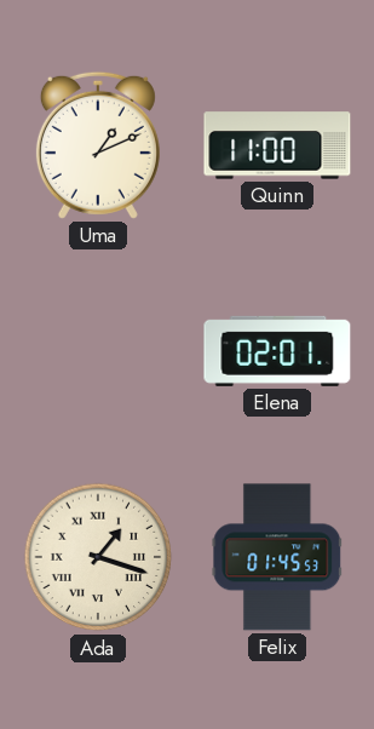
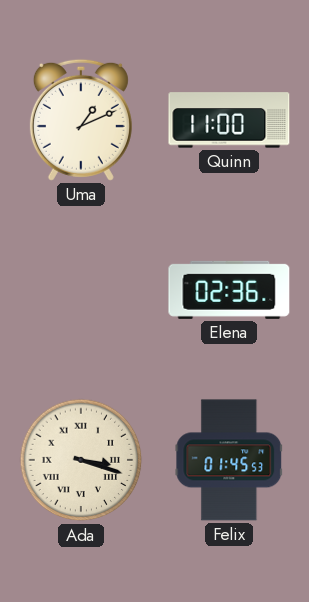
Elena: 02:01 -> 02:36 (229, 290)
Ada: 1:18 -> 3:18 (81, 460)
